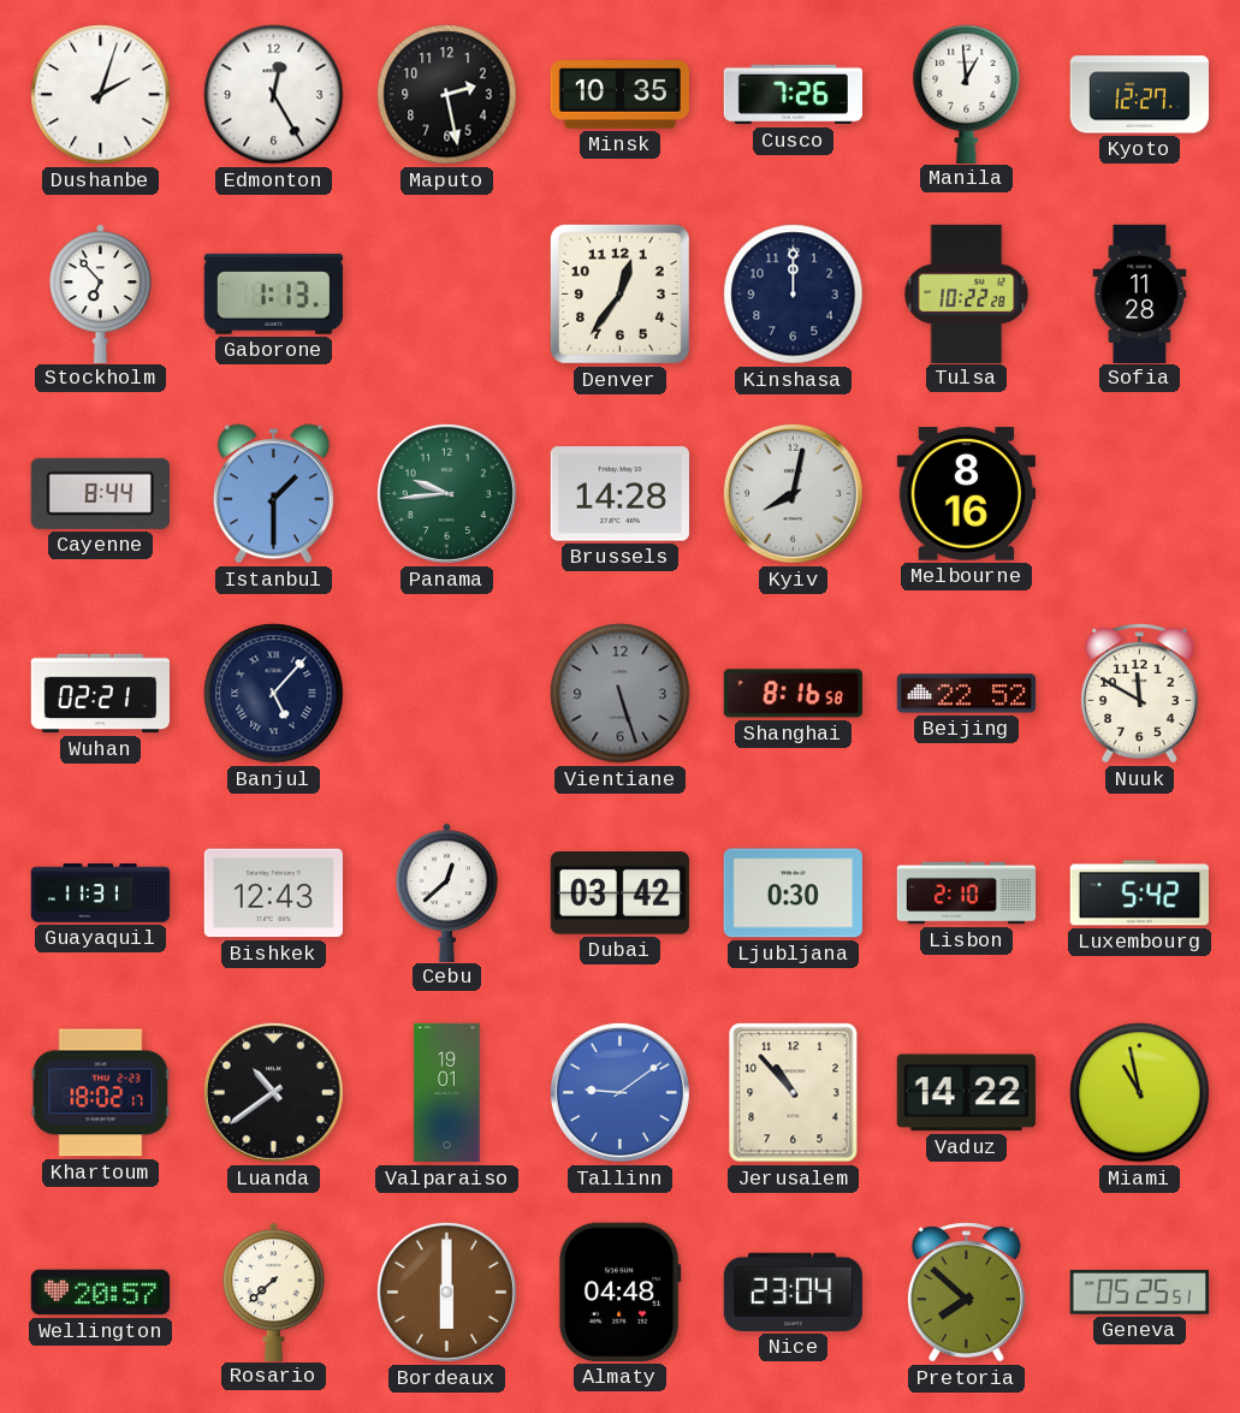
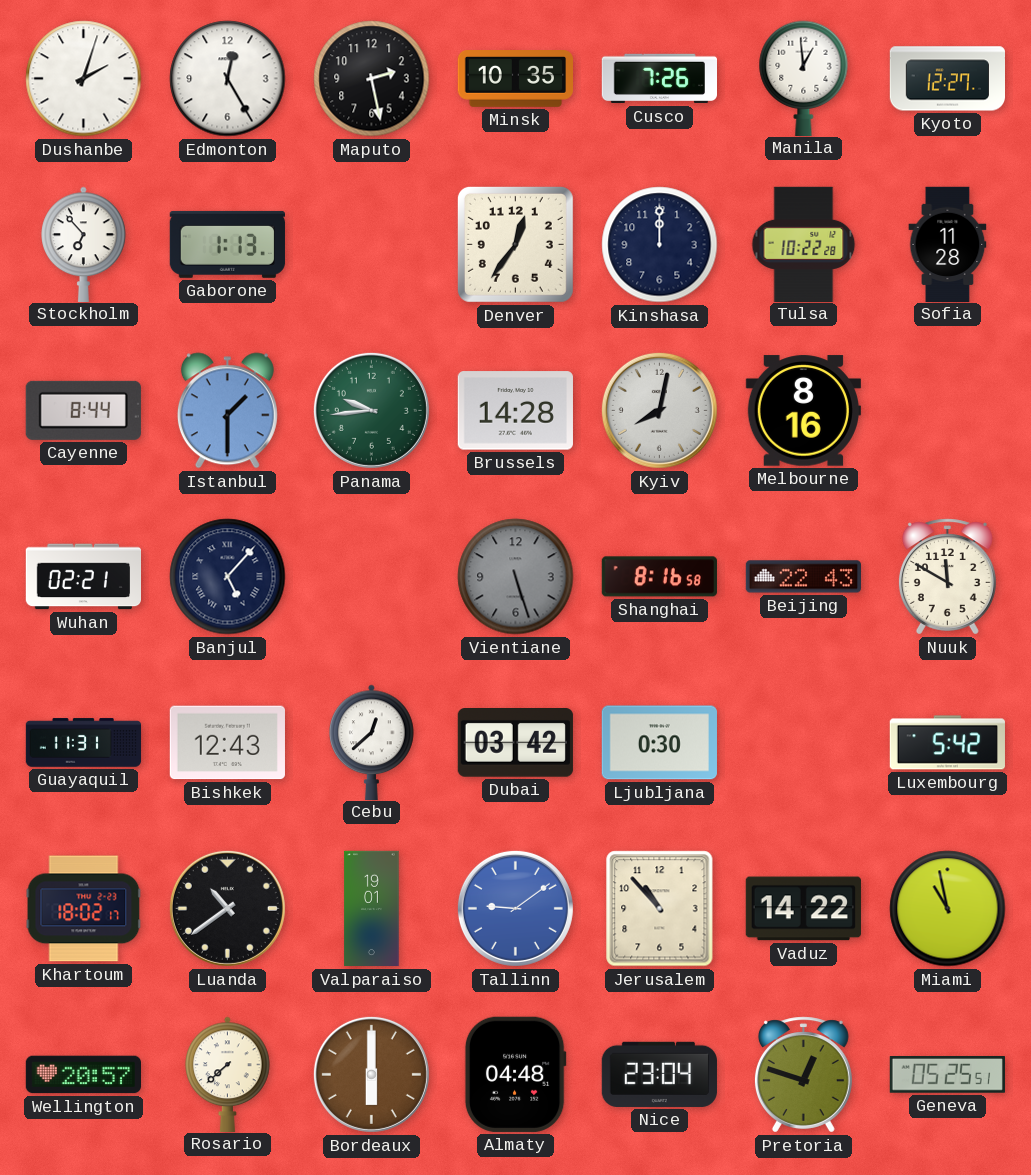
Beijing: 22:52 -> 22:43 (803, 577)
Lisbon: 2:10 -> none (967, 893)
Pretoria: 7:52 -> 12:48 (803, 1075)
